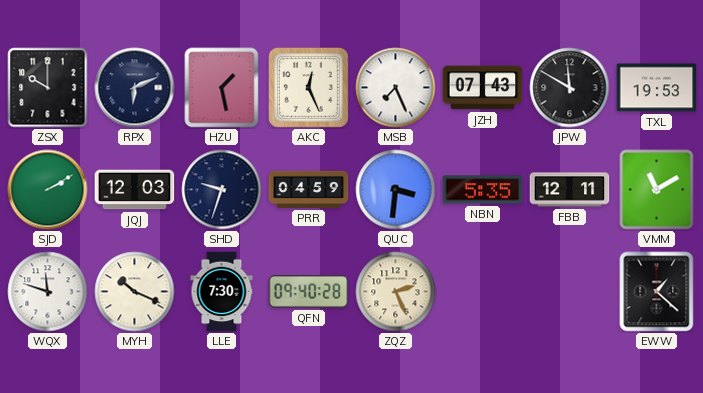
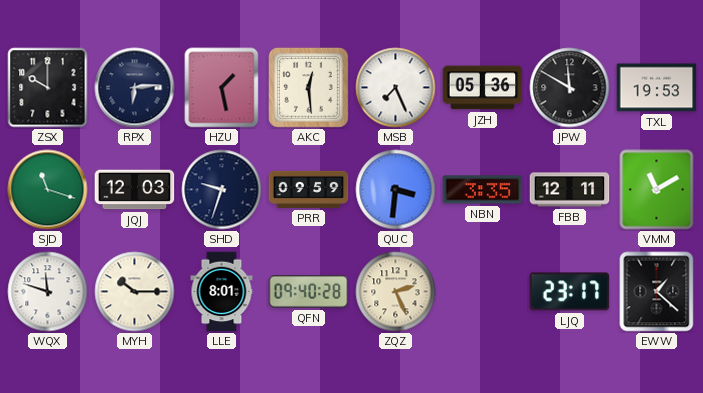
RPX: 6:11 -> 6:14 (135, 88)
AKC: 12:26 -> 12:29 (308, 87)
JZH: 07:43 -> 05:36 (483, 88)
SJD: 2:10 -> 11:18 (48, 190)
PRR: 04:59 -> 09:59 (309, 189)
NBN: 5:35 -> 3:35 (483, 190)
MYH: 10:19 -> 10:15 (135, 292)
LLE: 7:30 -> 8:01 (222, 292)
LJQ: none -> 23:17 (570, 292)
